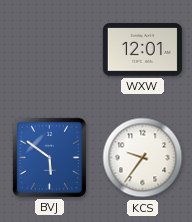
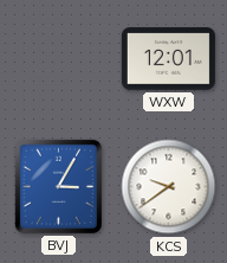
BVJ: 5:51 -> 3:05 (58, 186)
KCS: 9:36 -> 9:39 (169, 187)
